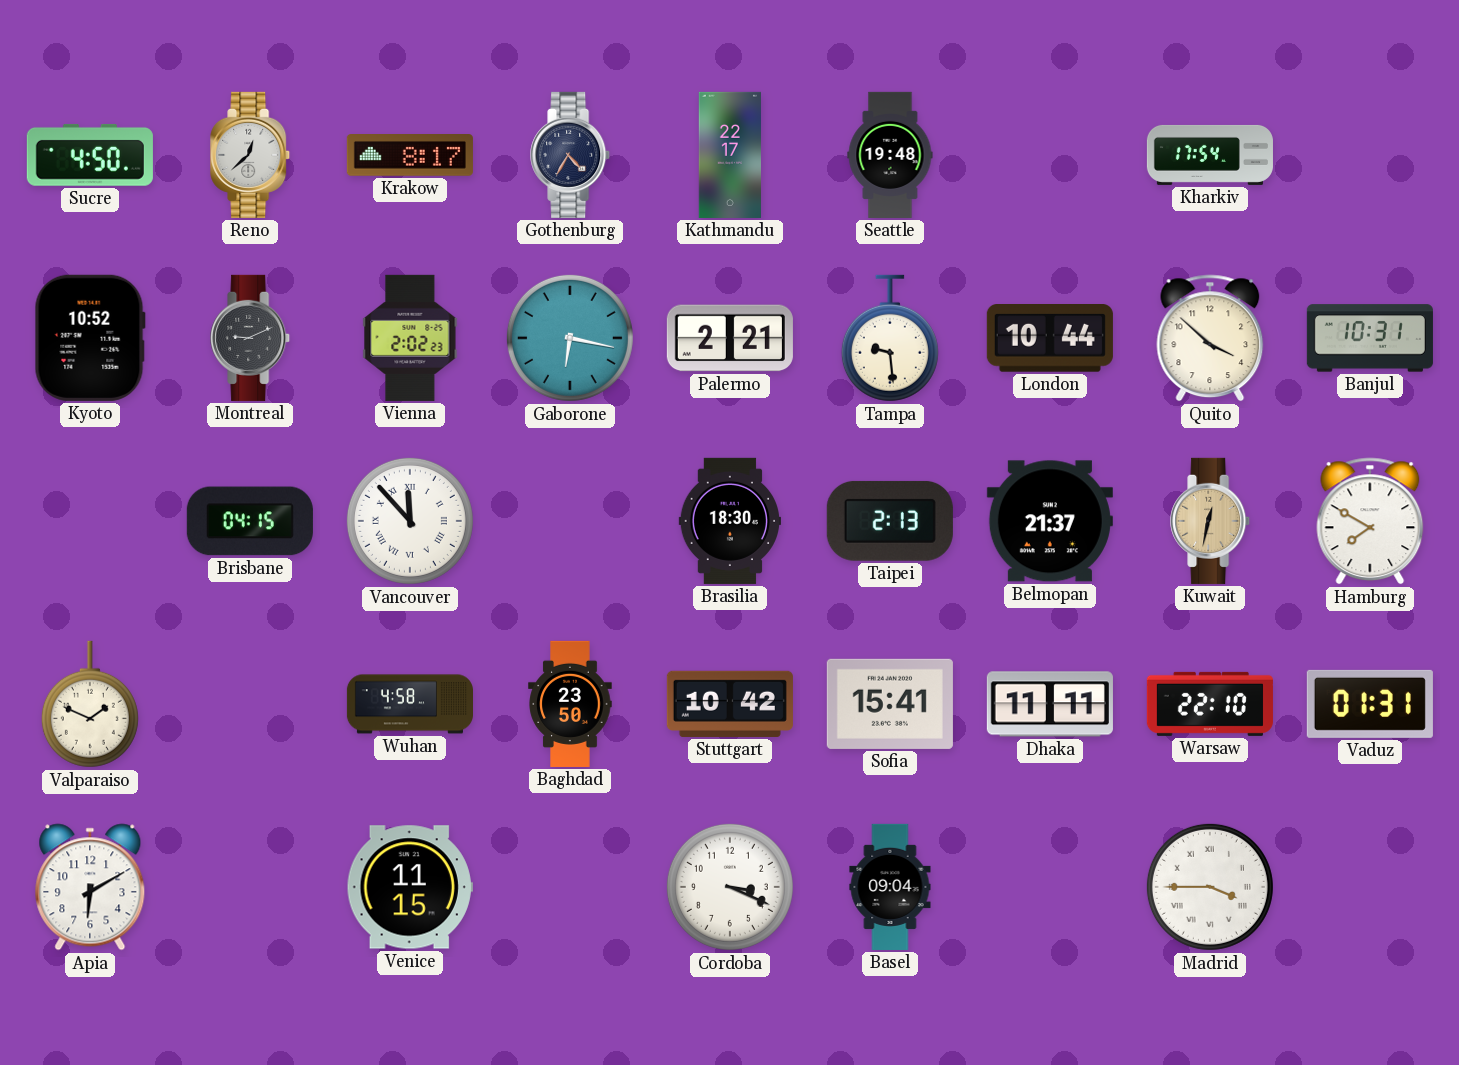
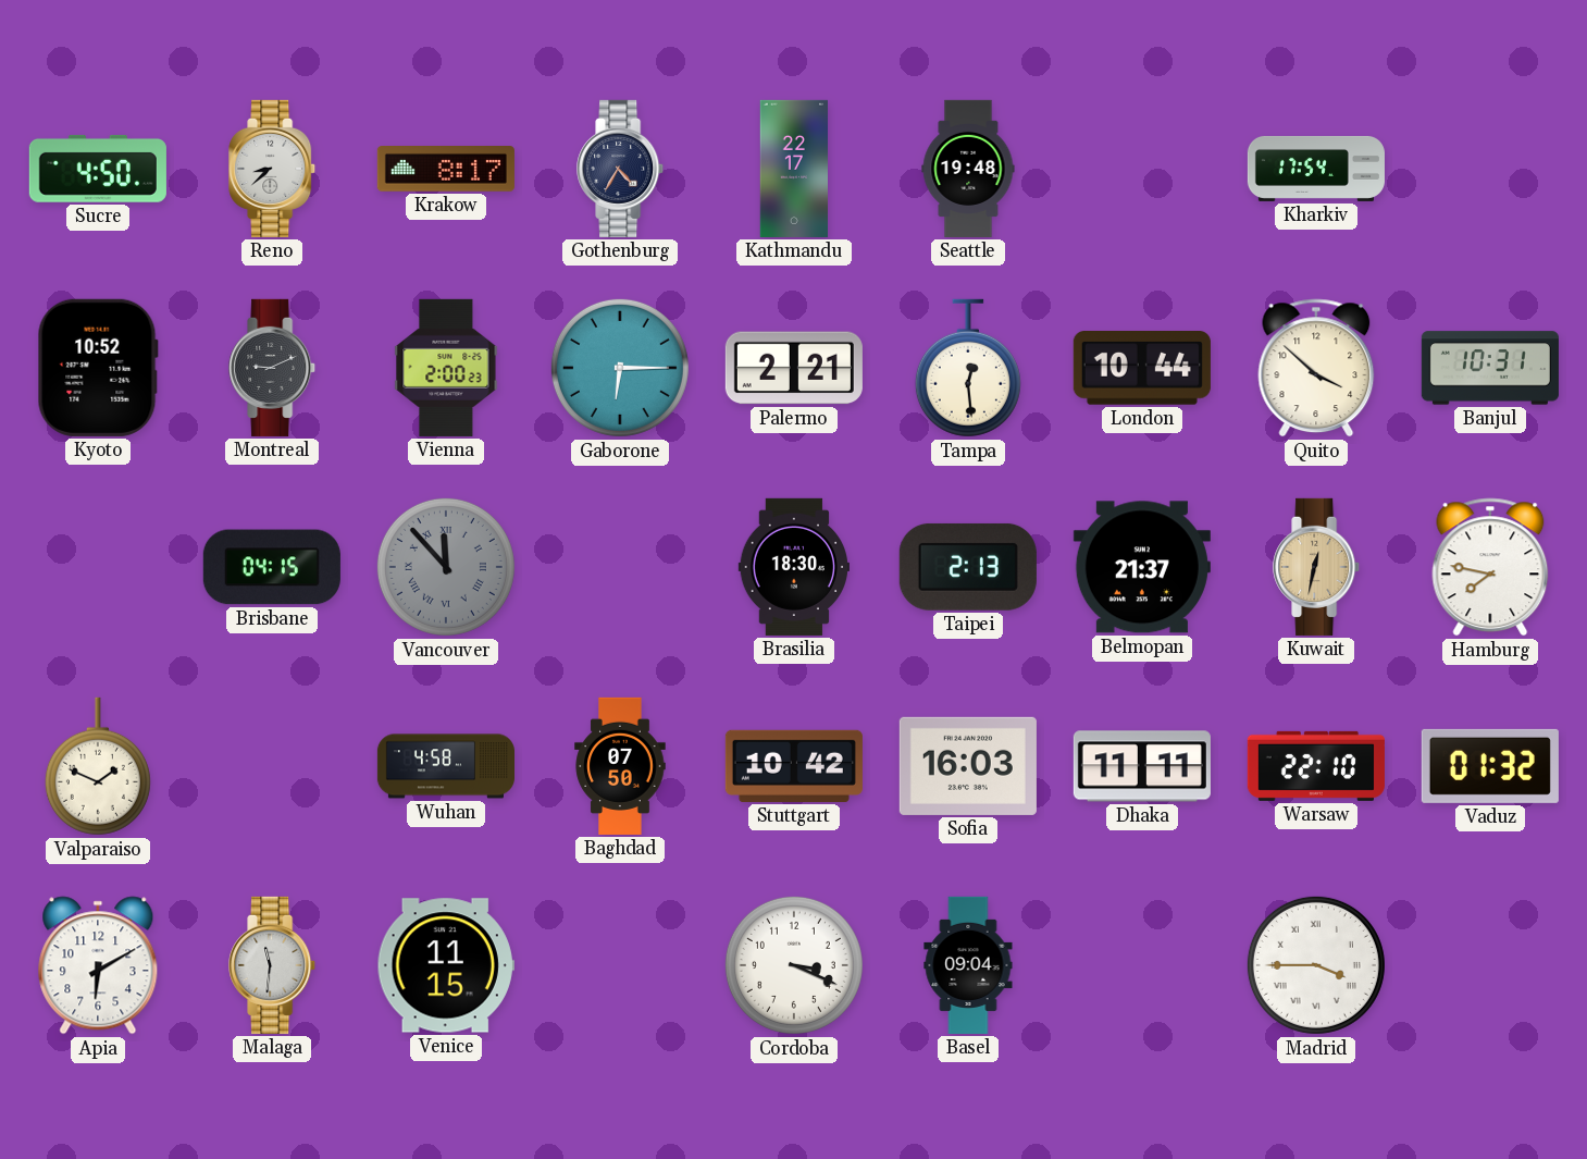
Reno: 12:38 -> 8:38 (273, 169)
Vienna: 2:02 -> 2:00 (446, 368)
Gaborone: 6:17 -> 6:15 (620, 368)
Tampa: 9:29 -> 12:29 (968, 368)
Vancouver dial: white -> grey (446, 567)
Hamburg: 7:50 -> 7:47 (1490, 567)
Baghdad: 23:50 -> 07:50 (620, 766)
Sofia: 15:41 -> 16:03 (968, 766)
Vaduz: 01:31 -> 01:32 (1490, 766)
Malaga: none -> 11:31 (273, 965)
